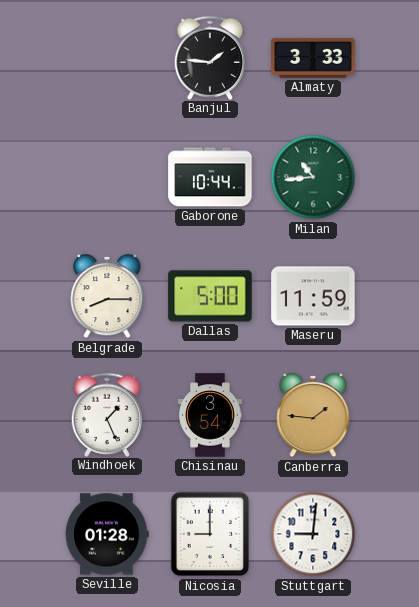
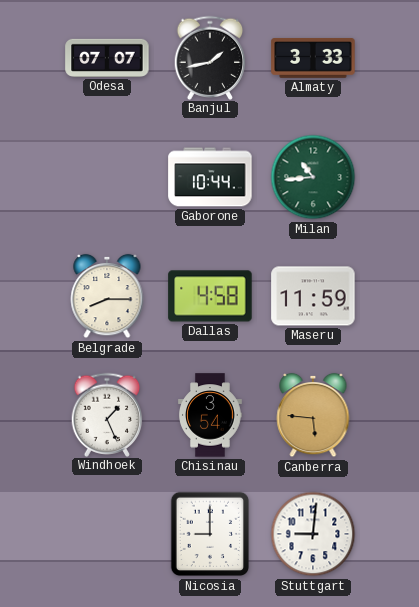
Odesa: none -> 07:07 (107, 58)
Banjul: 1:46 -> 1:43 (210, 57)
Dallas: 5:00 -> 4:58 (210, 296)
Canberra: 1:46 -> 5:46 (313, 415)
Seville: 01:28 -> none (107, 534)
